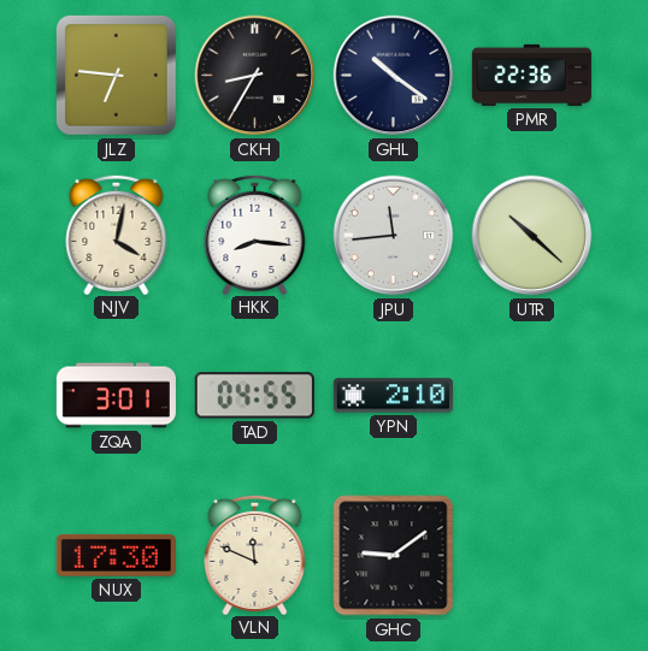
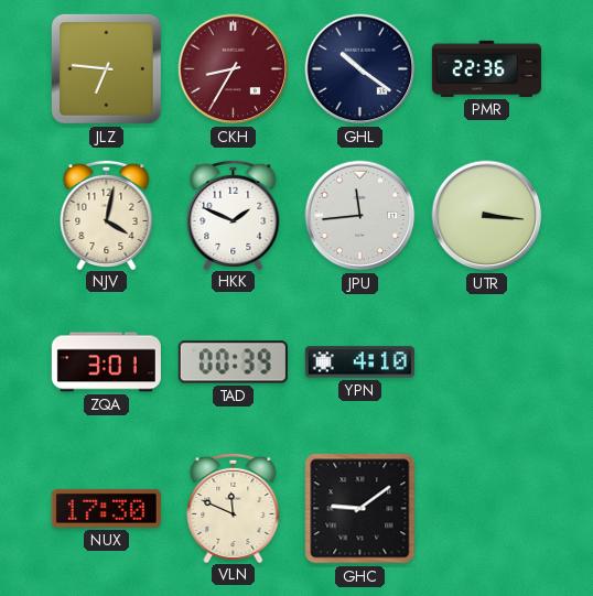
CKH dial: black -> burgundy (234, 69)
HKK: 8:16 -> 1:49 (234, 214)
UTR: 10:22 -> 3:16 (487, 216)
TAD: 04:55 -> 00:39 (233, 362)
YPN: 2:10 -> 4:10 (359, 362)
